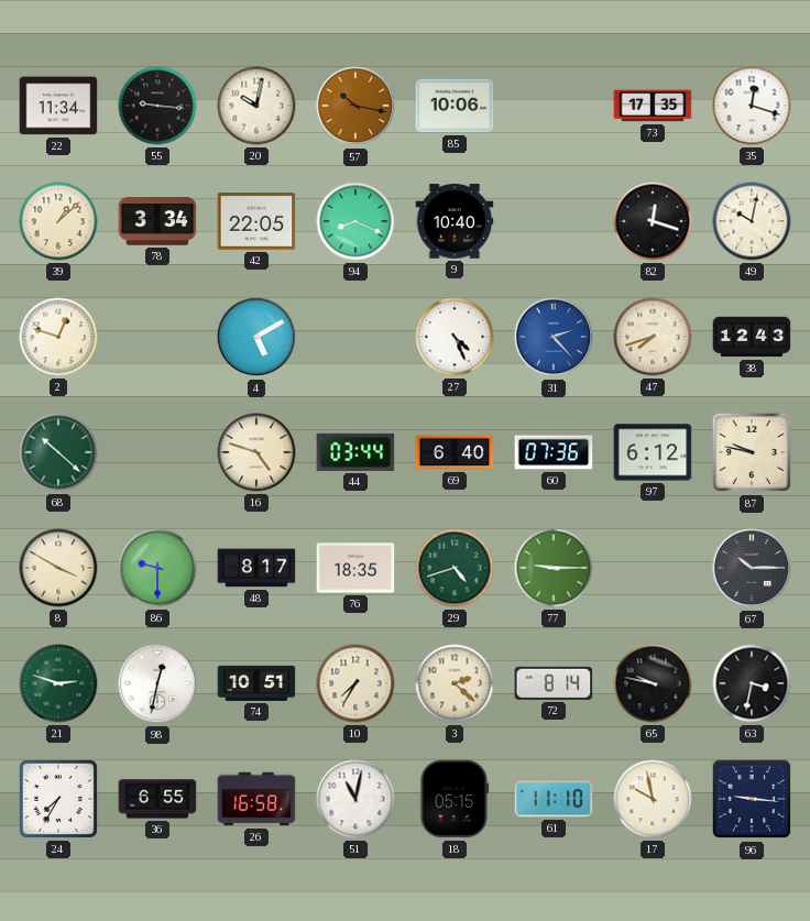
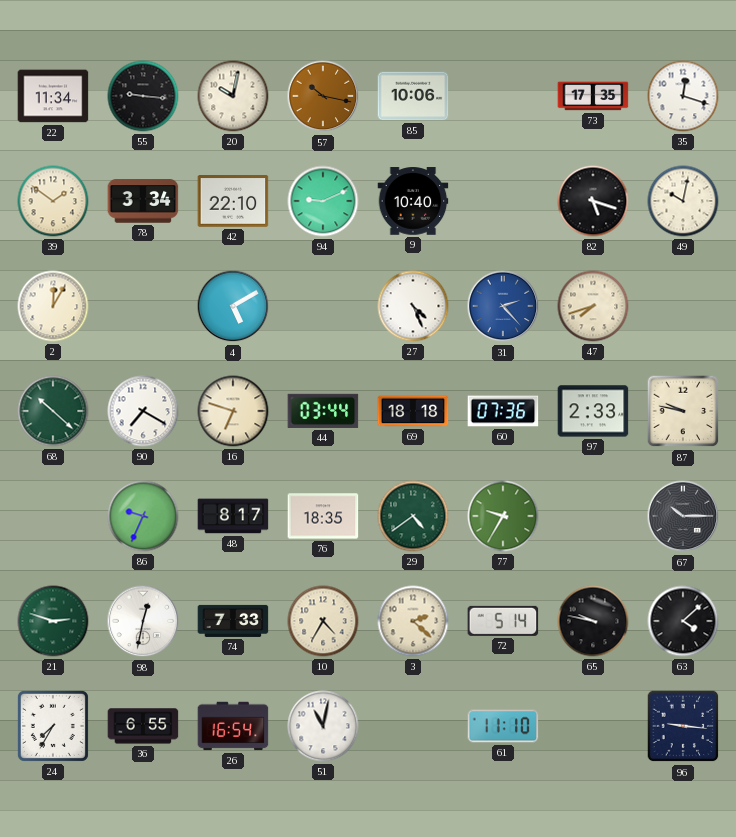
39: 1:08 -> 1:51 (53, 201)
42: 22:05 -> 22:10 (233, 201)
94: 8:19 -> 9:11 (323, 201)
82: 12:18 -> 5:18 (593, 201)
2: 12:48 -> 12:05 (53, 306)
38: 12:43 -> none (752, 337)
90: none -> 7:20 (143, 411)
16: 4:48 -> 6:48 (233, 411)
69: 6:40 -> 18:18 (413, 411)
97: 6:12 -> 2:33 (593, 411)
8: 3:50 -> none (58, 568)
86: 9:30 -> 9:34 (143, 516)
29: 4:42 -> 4:39 (413, 516)
77: 9:15 -> 9:35 (503, 516)
74: 10:51 -> 7:33 (233, 621)
10: 7:35 -> 4:35 (323, 621)
72: 8:14 -> 5:14 (503, 621)
63: 3:32 -> 4:08 (683, 621)
26: 16:58 -> 16:54 (233, 726)
18: 05:15 -> none (455, 799)
17: 9:58 -> none (653, 799)
